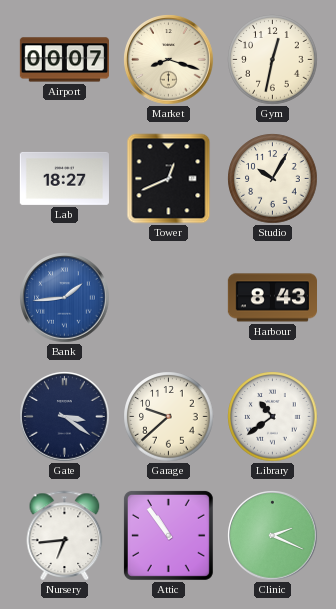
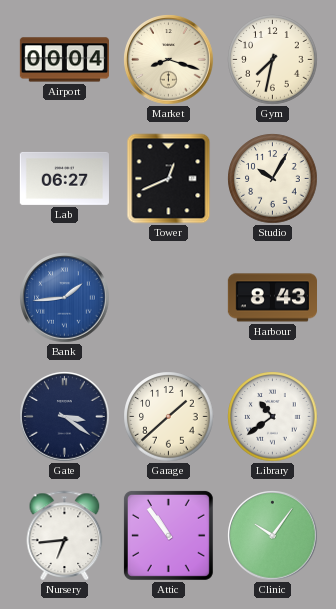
Airport: 00:07 -> 00:04 (64, 60)
Gym: 12:32 -> 7:32 (273, 60)
Lab: 18:27 -> 06:27 (64, 178)
Garage: 9:38 -> 1:38 (169, 417)
Clinic: 2:19 -> 10:06 (273, 536)
